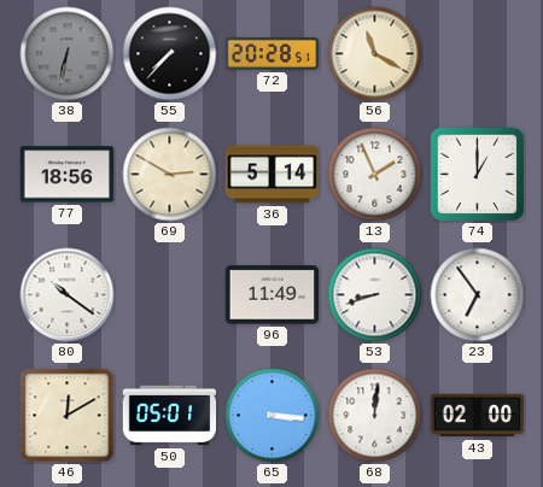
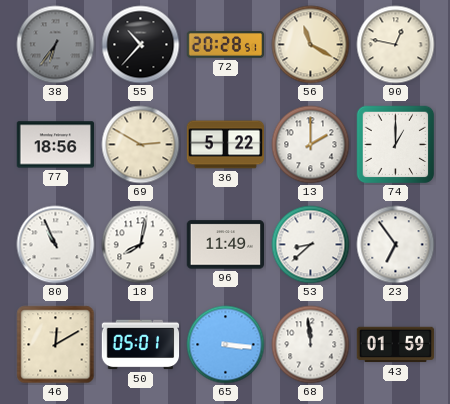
38: 6:32 -> 6:36 (56, 45)
55: 7:37 -> 10:37 (141, 45)
90: none -> 12:47 (396, 45)
36: 5:14 -> 5:22 (226, 145)
13: 1:56 -> 2:00 (311, 145)
80: 10:21 -> 10:56 (56, 245)
18: none -> 8:02 (141, 245)
53: 8:42 -> 8:38 (311, 245)
68: 12:01 -> 11:59 (311, 345)
43: 02:00 -> 01:59 (396, 345)
